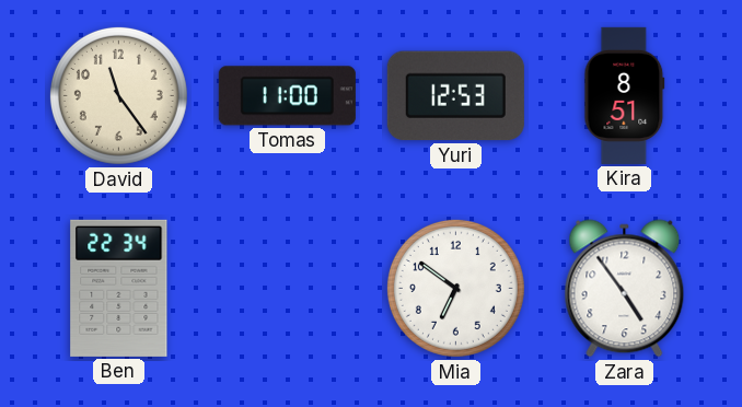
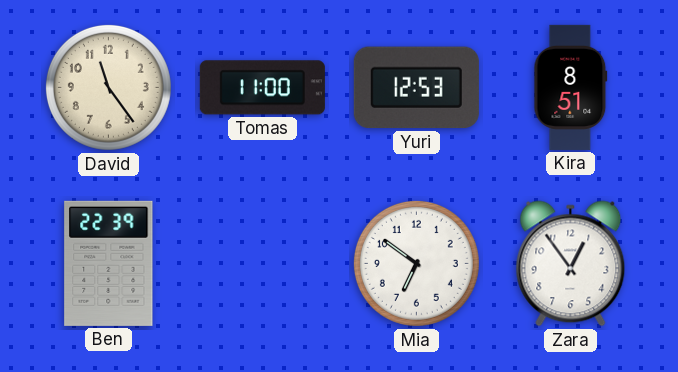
Ben: 22:34 -> 22:39 (109, 263)
Zara: 4:54 -> 12:54 (571, 264)
